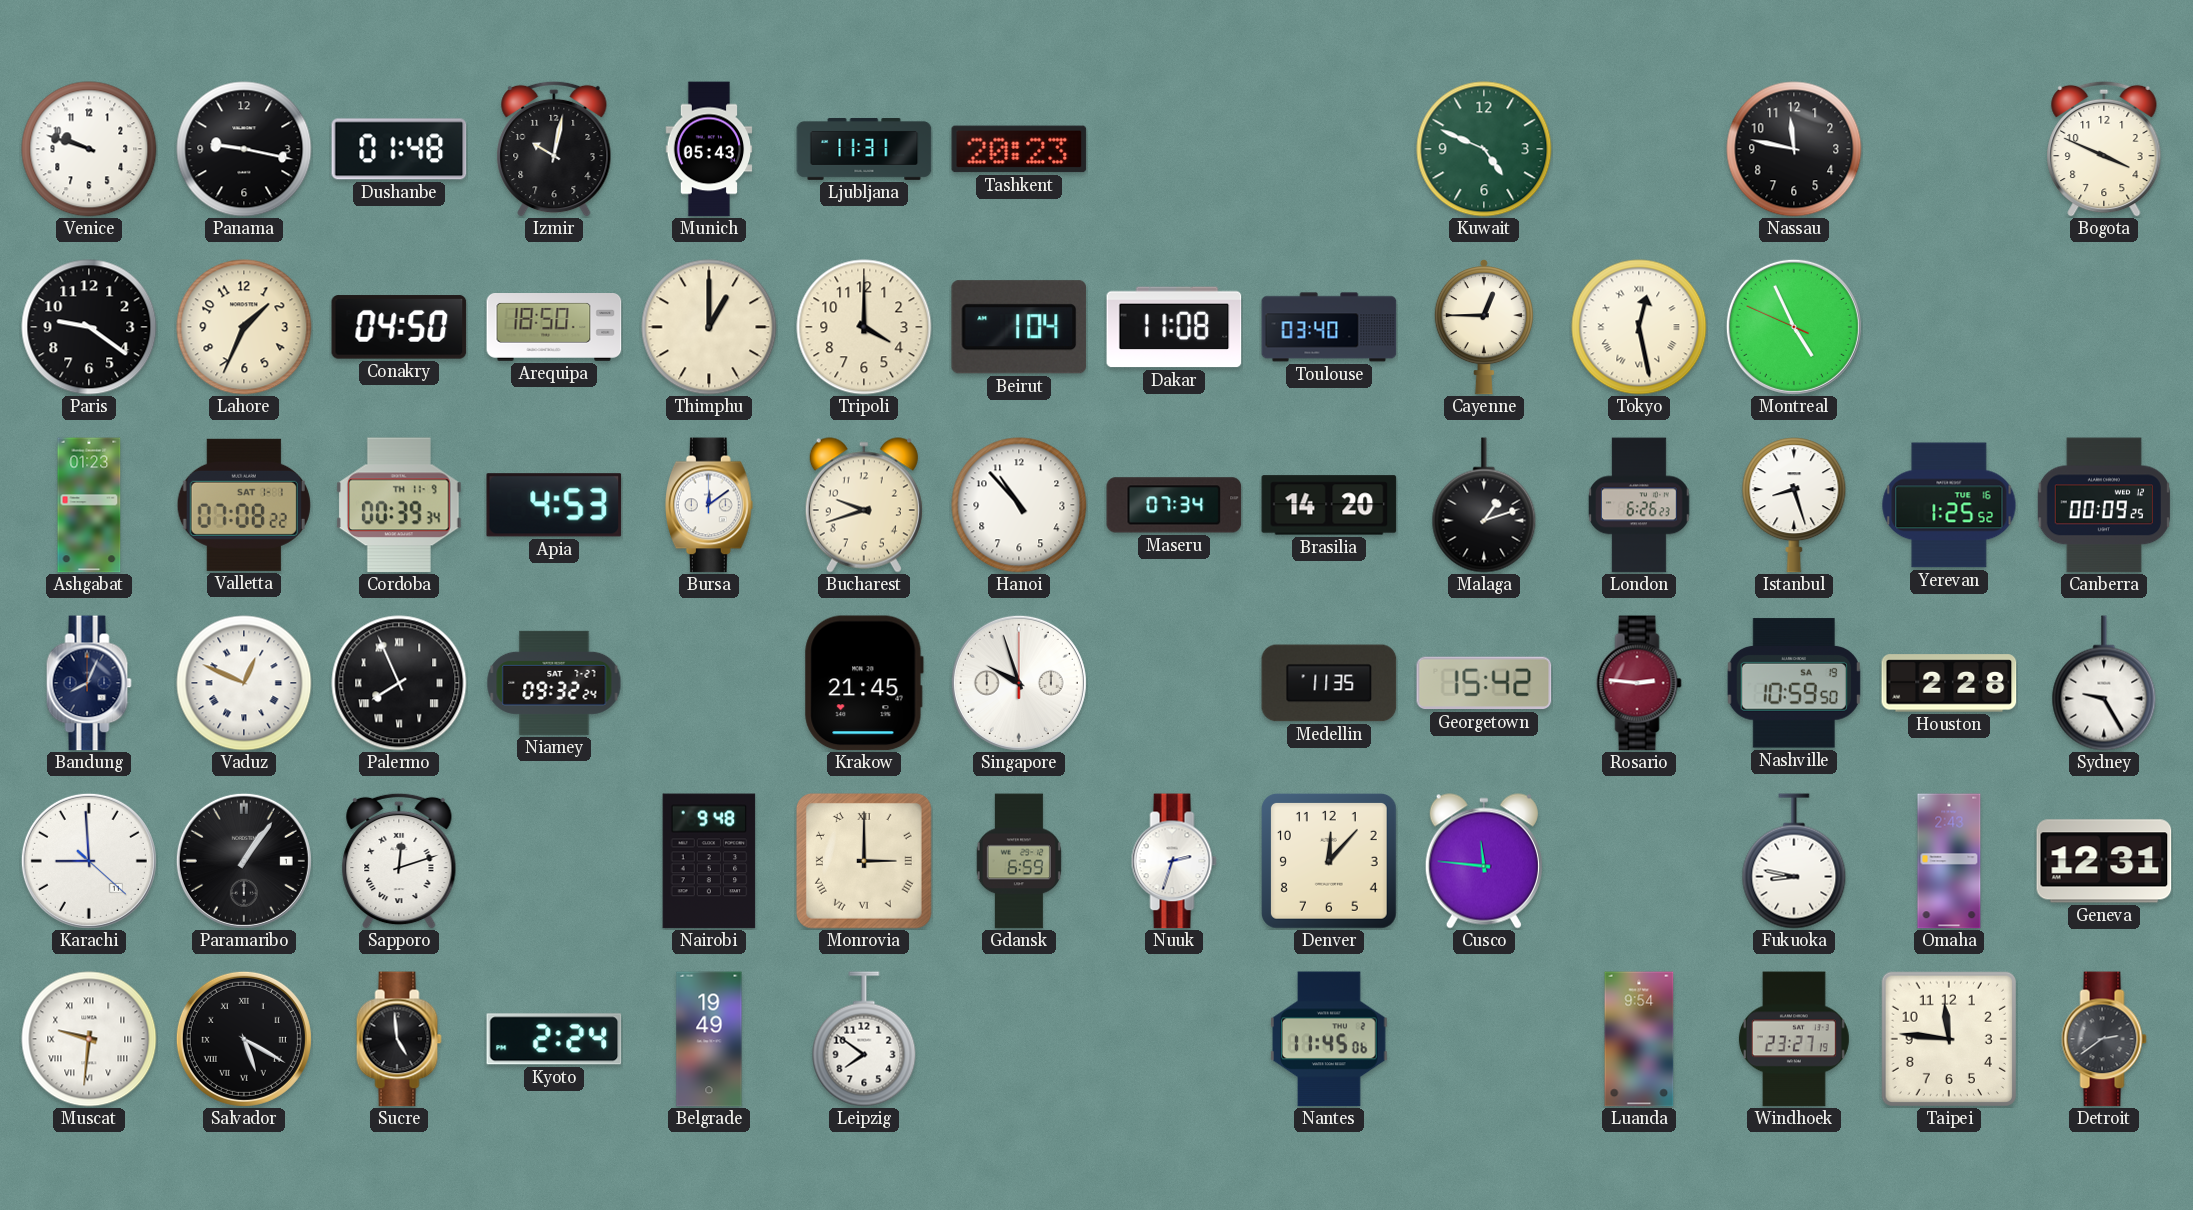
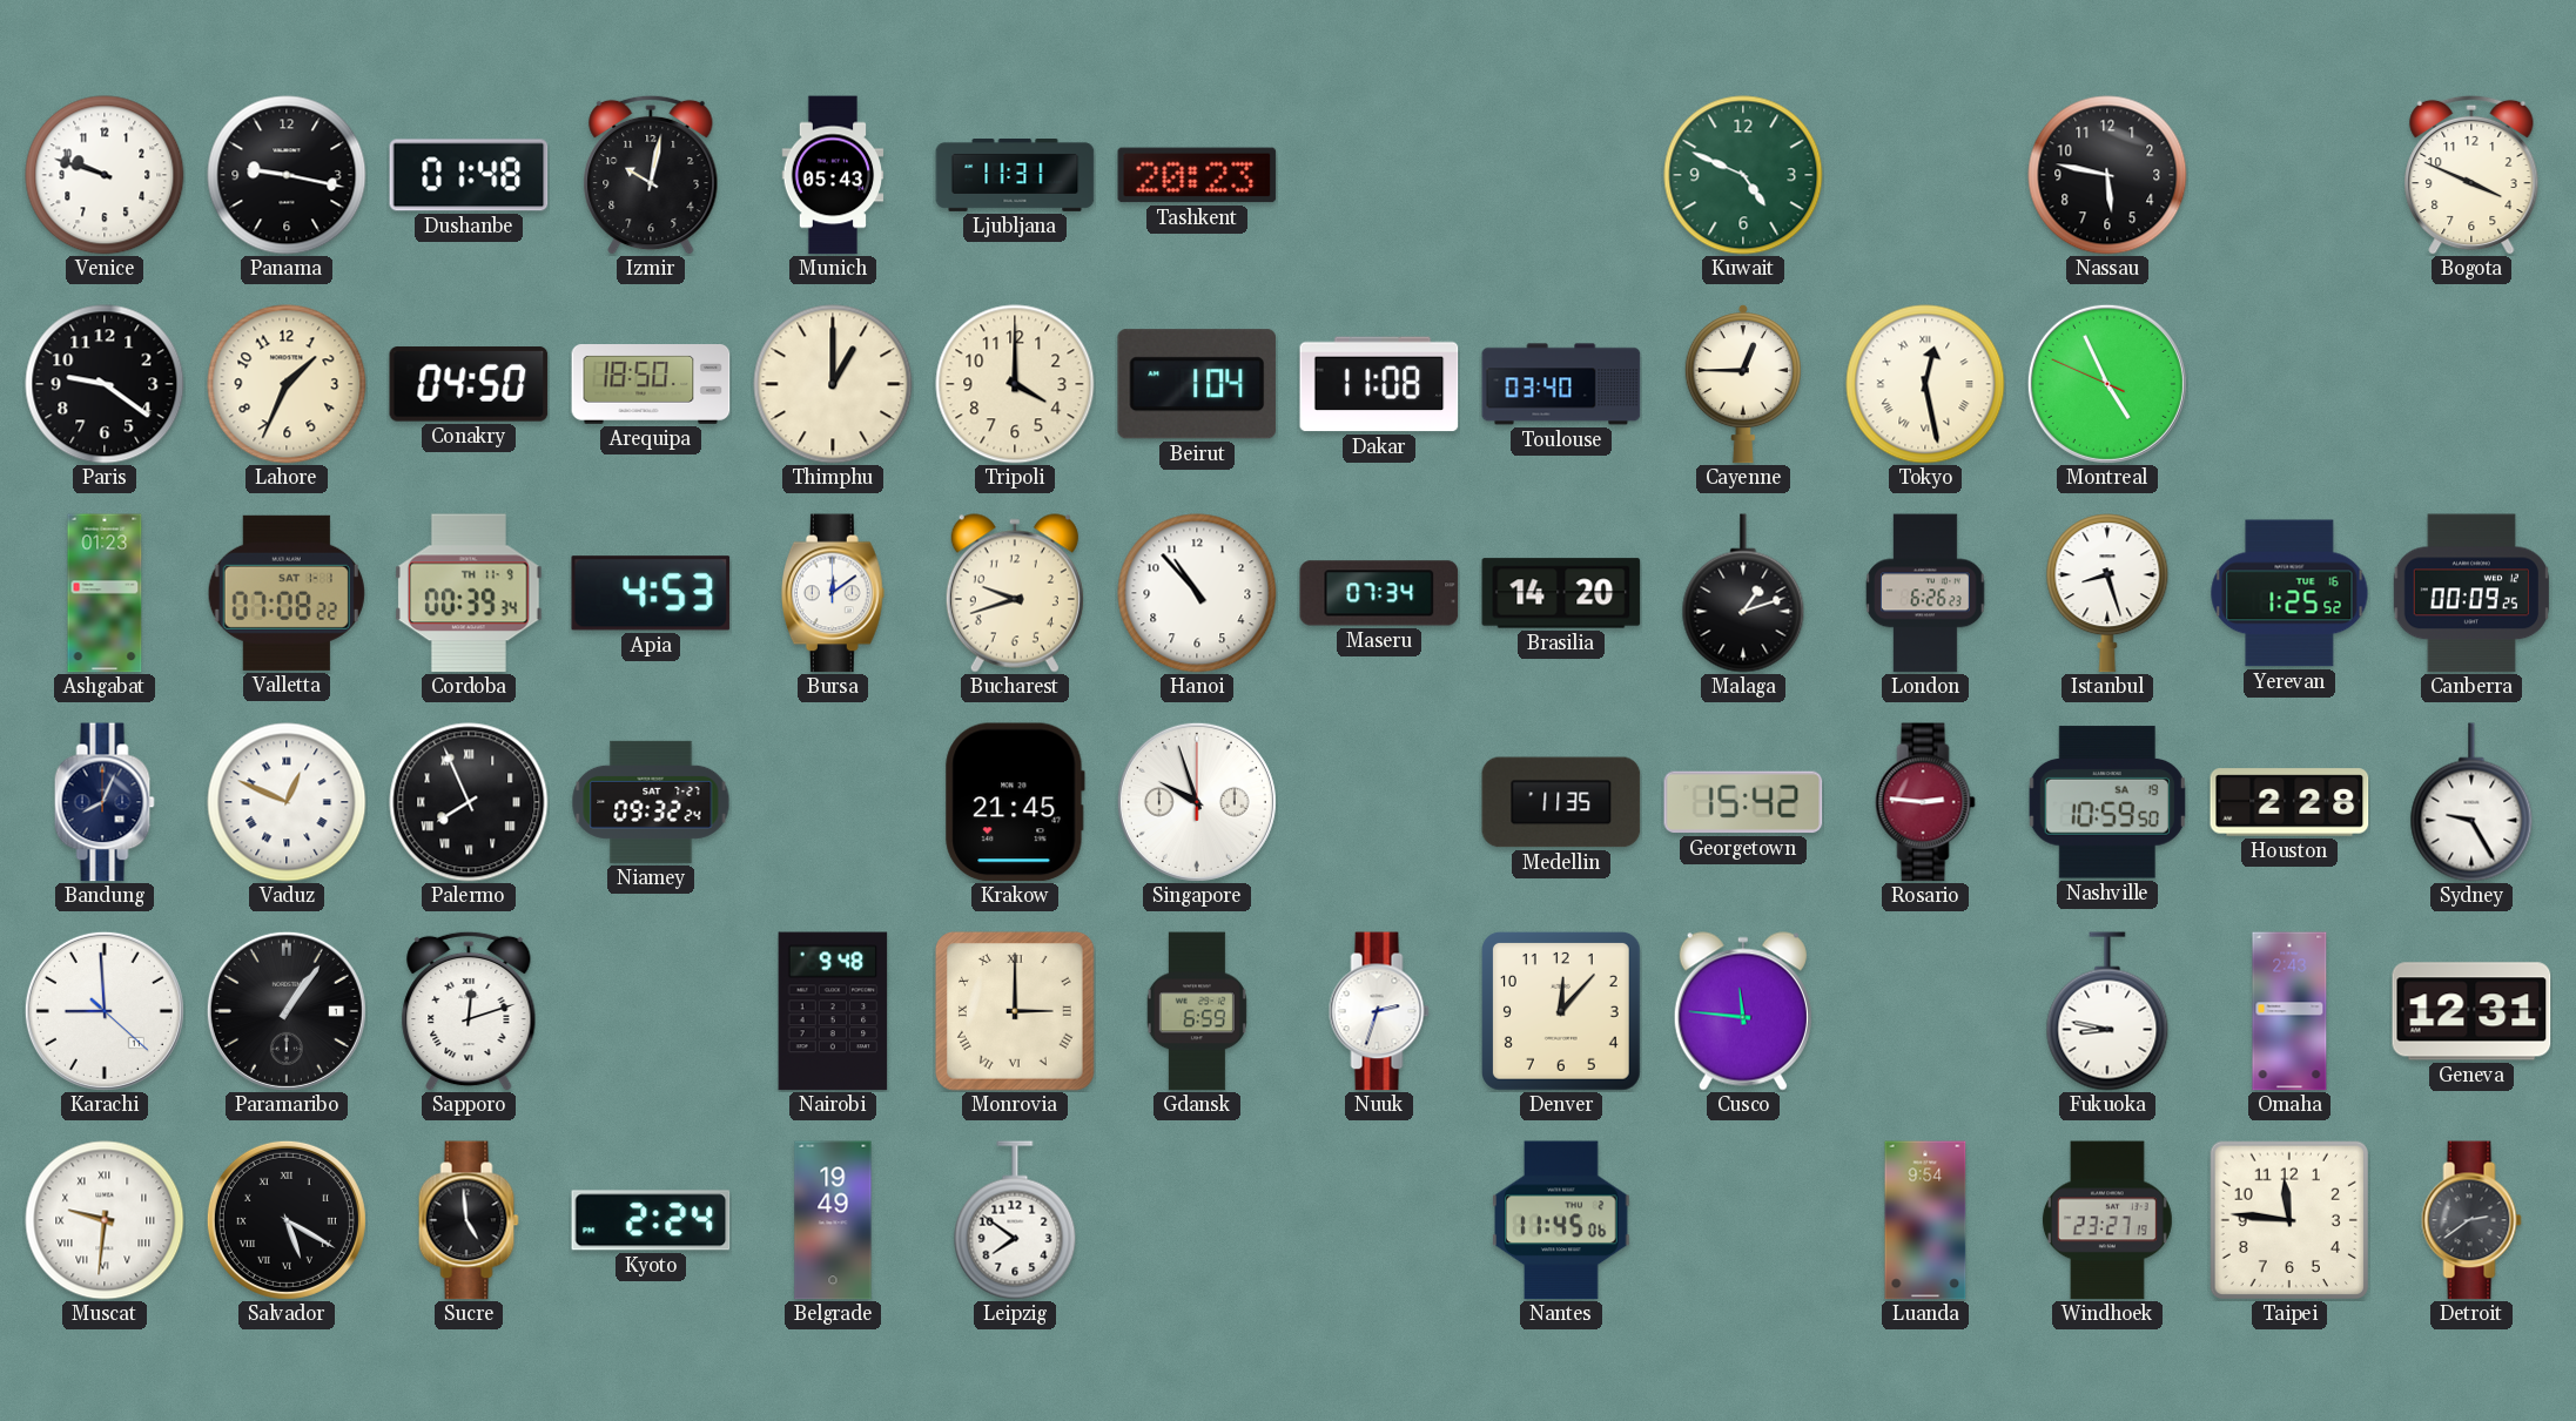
Nassau: 11:47 -> 5:47 (2107, 175)
